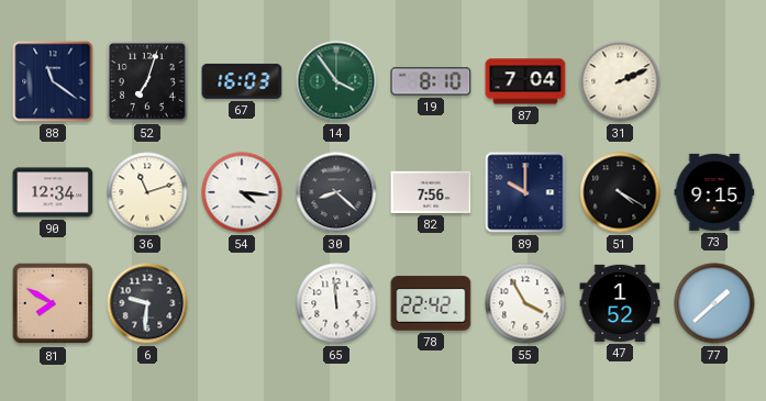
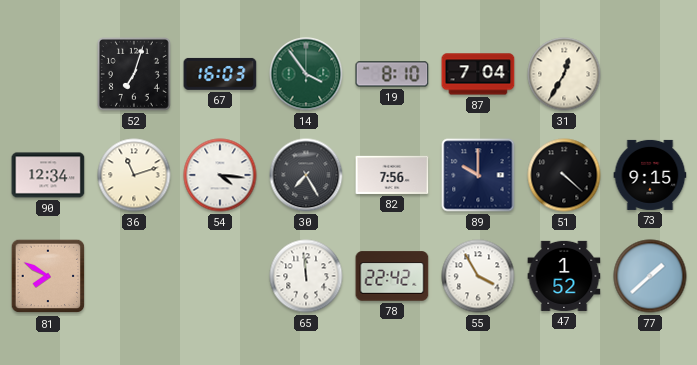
88: 11:21 -> none (53, 81)
31: 2:11 -> 12:35 (564, 74)
30: 8:22 -> 7:25 (306, 175)
51: 4:20 -> 4:22 (564, 175)
6: 9:31 -> none (147, 303)
